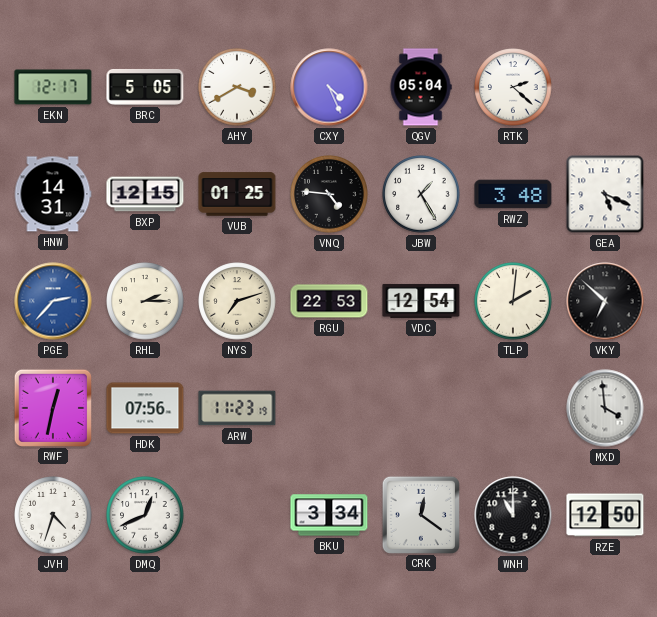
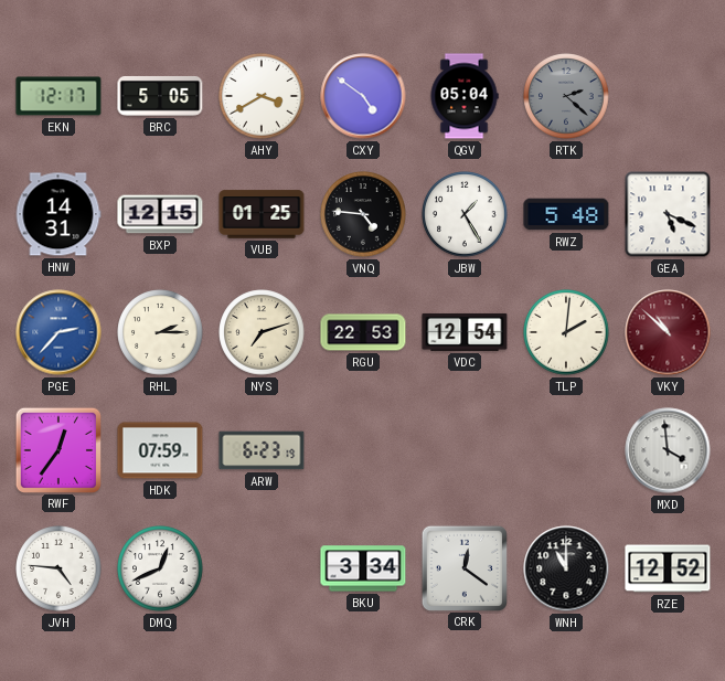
CXY: 4:26 -> 4:51 (363, 96)
RTK dial: white -> grey (566, 96)
RWZ: 3:48 -> 5:48 (566, 214)
VKY: 6:52 -> 10:52 (668, 332)
VKY dial: black -> burgundy (668, 332)
RWF: 12:32 -> 12:36 (57, 449)
HDK: 07:56 -> 07:59 (160, 450)
ARW: 11:23 -> 6:23 (262, 450)
JVH: 4:33 -> 4:46 (58, 568)
RZE: 12:50 -> 12:52 (668, 568)
